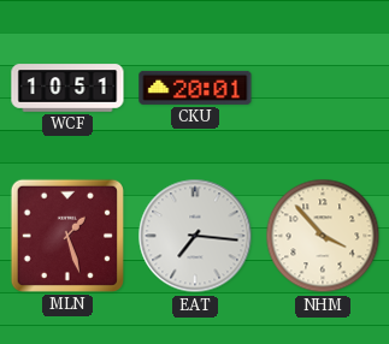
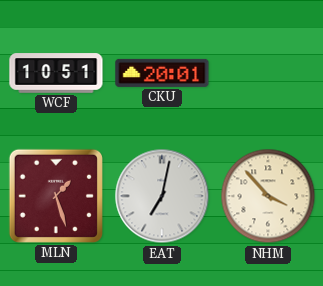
EAT: 7:16 -> 7:02 (162, 196)
